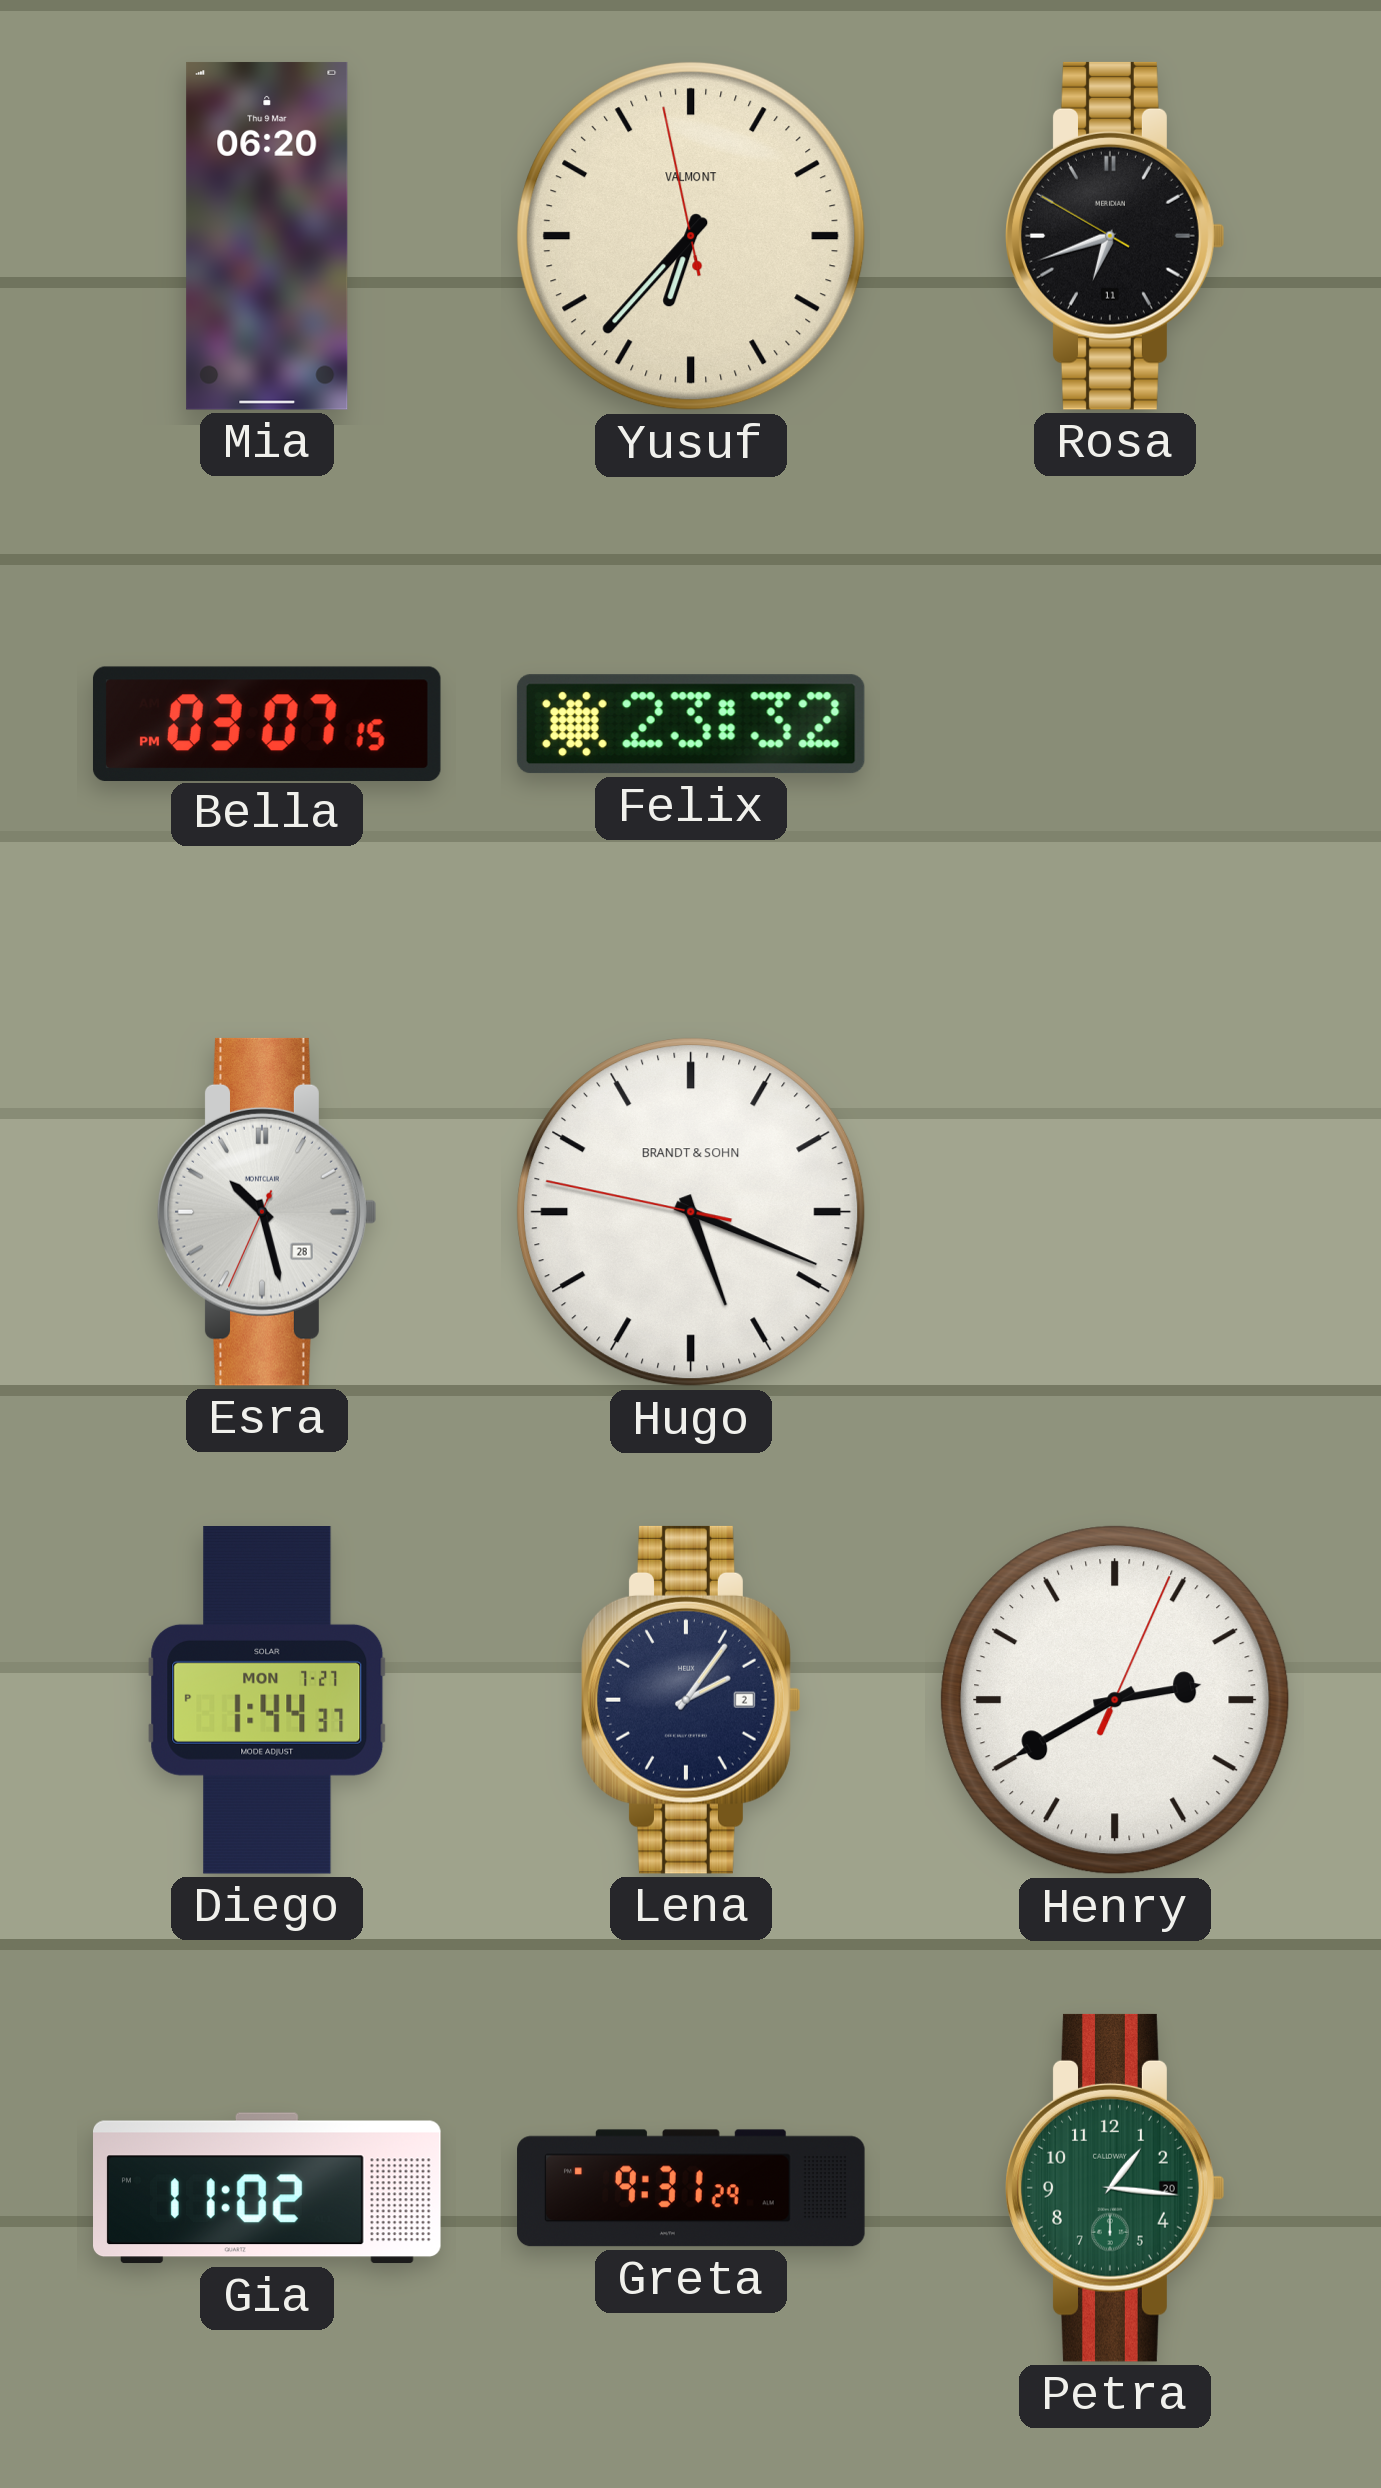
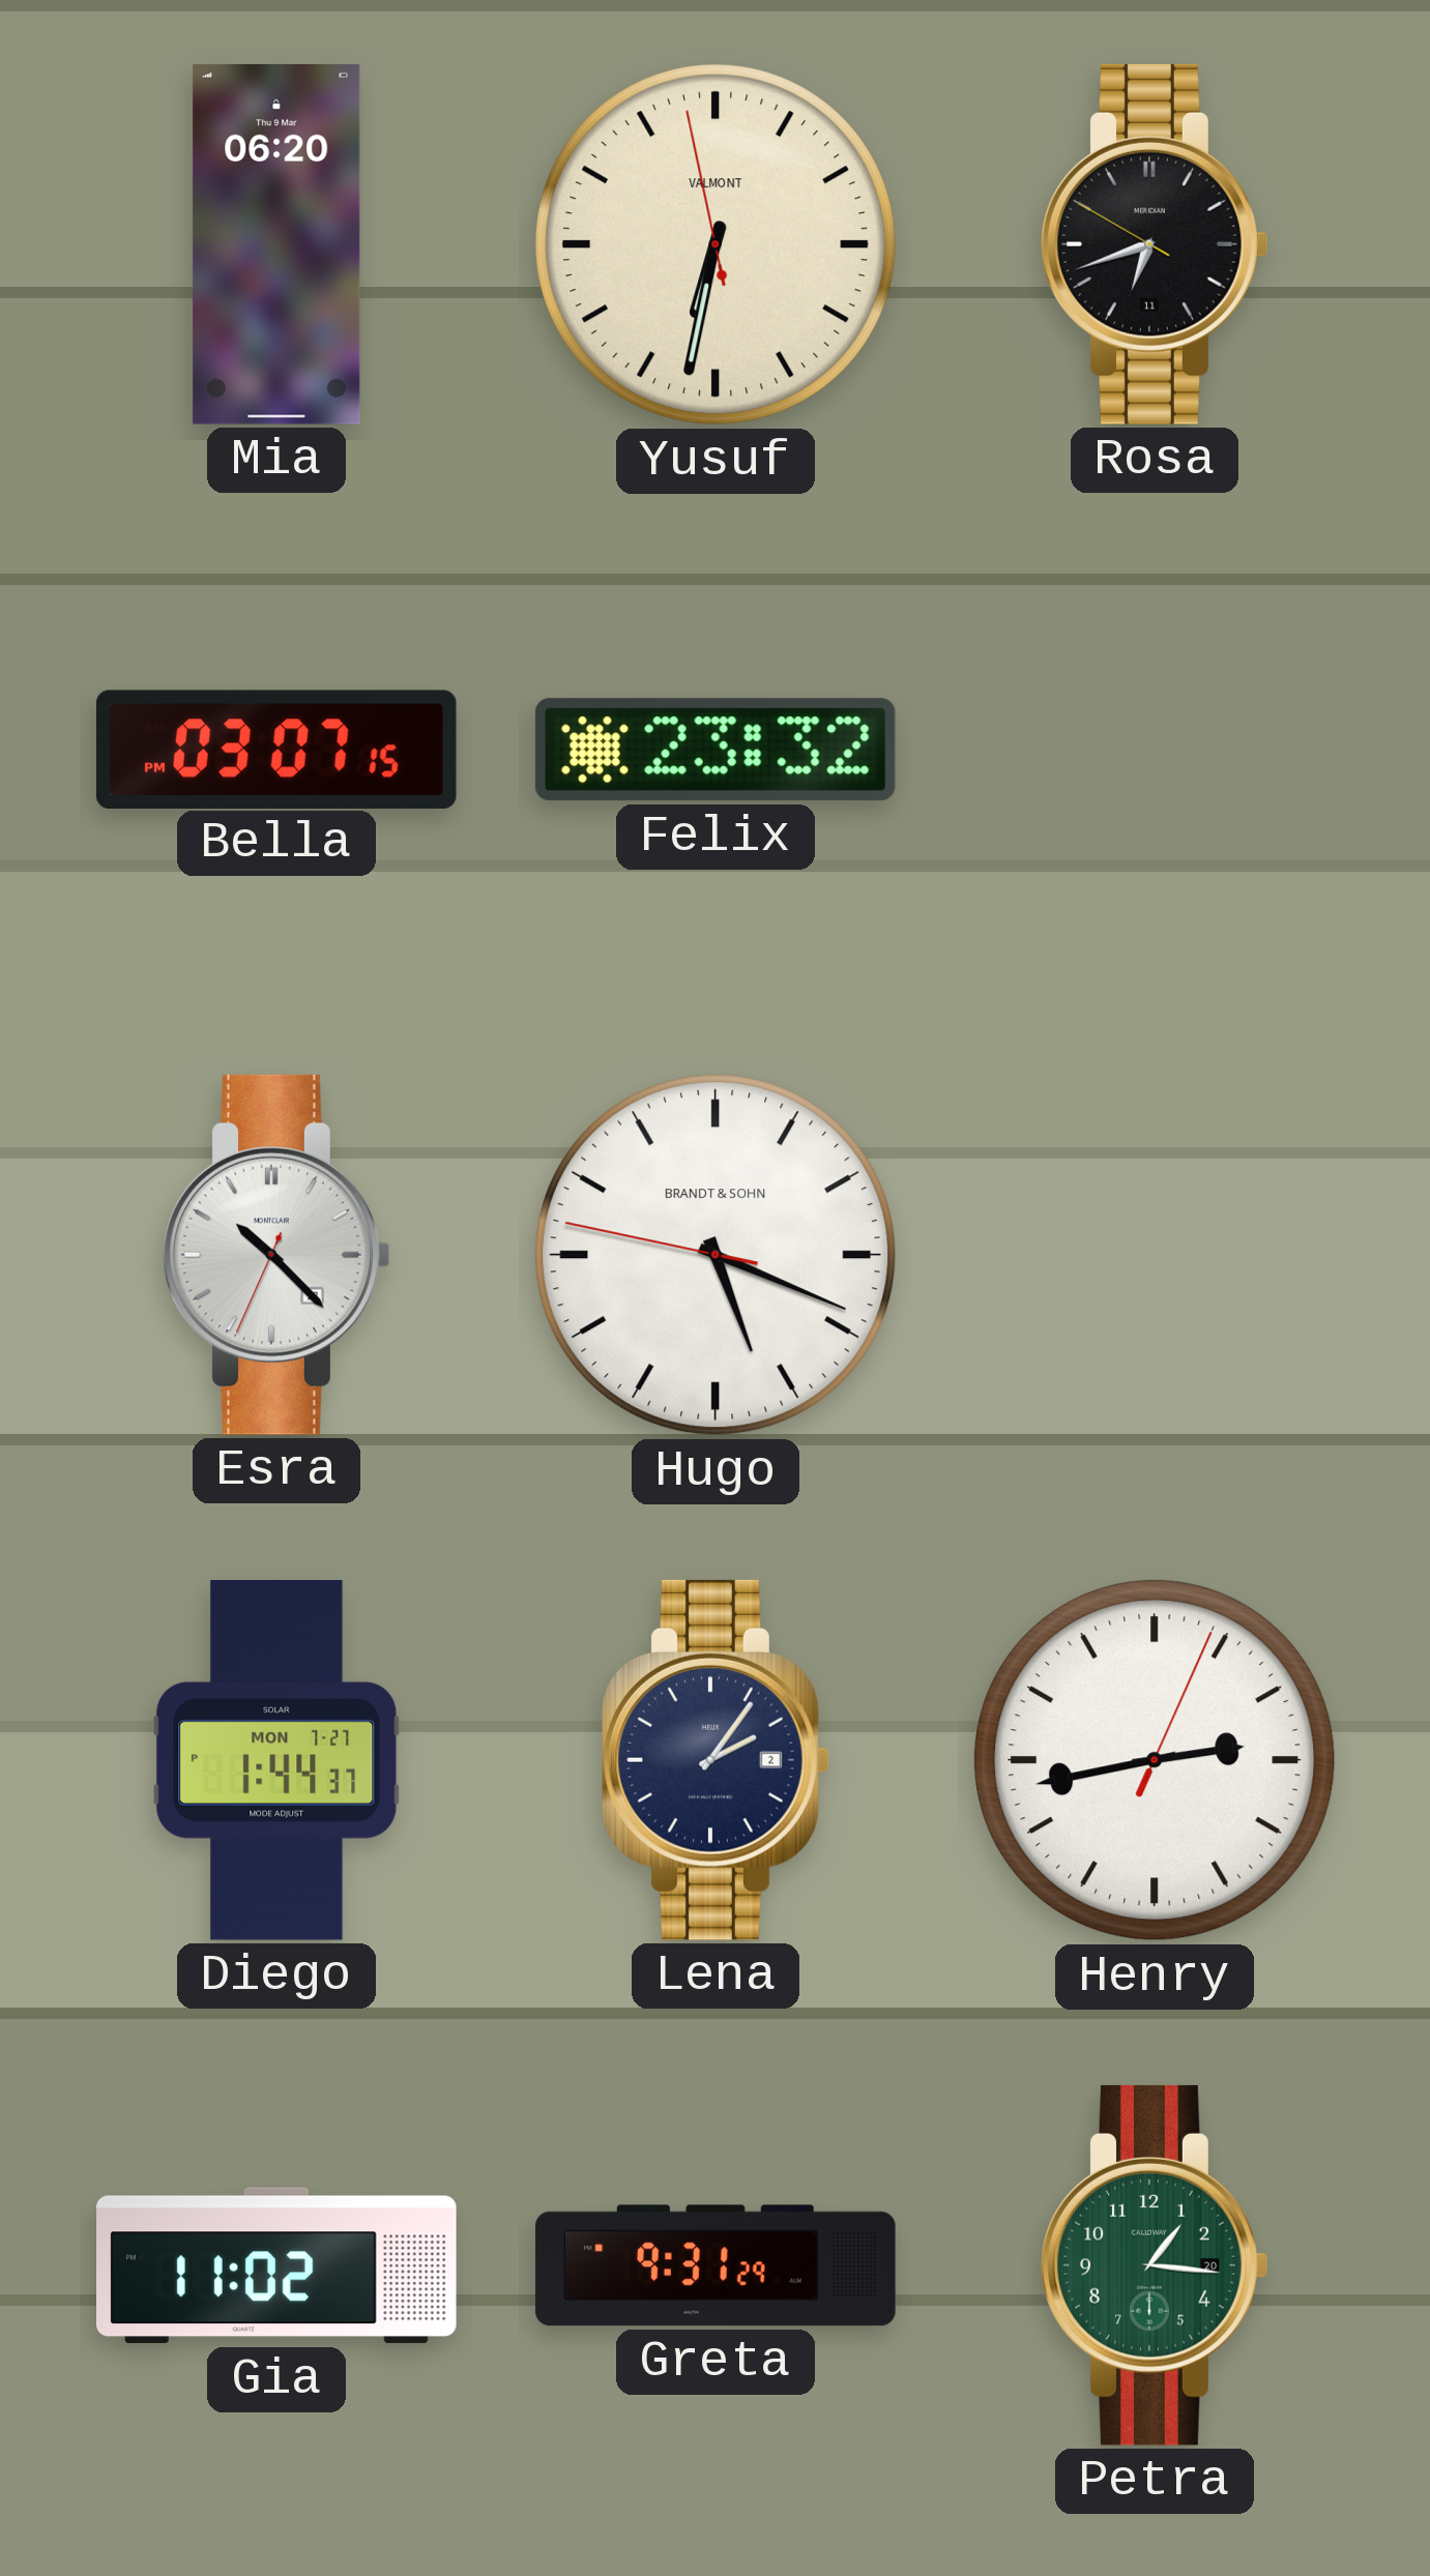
Yusuf: 6:36 -> 6:31 (716, 244)
Esra: 10:27 -> 10:22 (276, 1255)
Henry: 2:40 -> 2:43 (1155, 1760)
